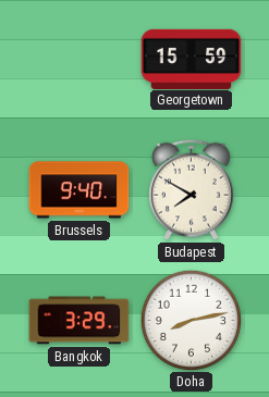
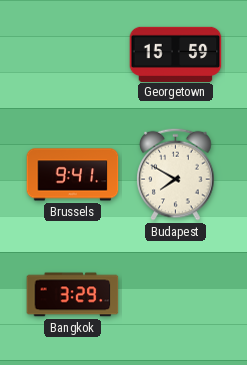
Brussels: 9:40 -> 9:41 (73, 175)
Doha: 8:13 -> none (191, 320)
